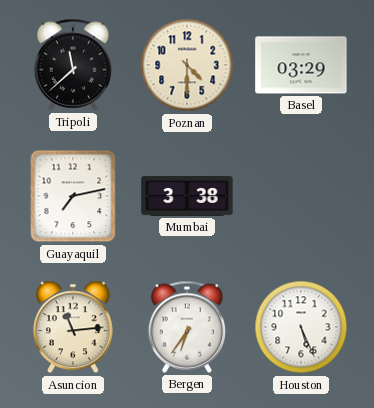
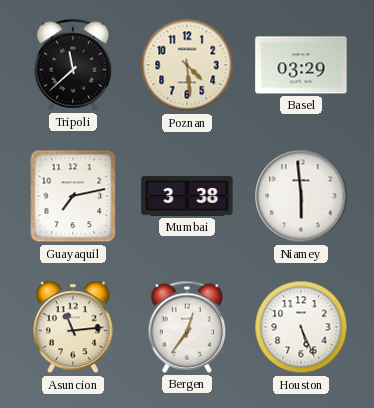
Poznan: 4:30 -> 4:29 (187, 65)
Niamey: none -> 5:59 (301, 196)
Bergen: 6:36 -> 12:36 (187, 327)
